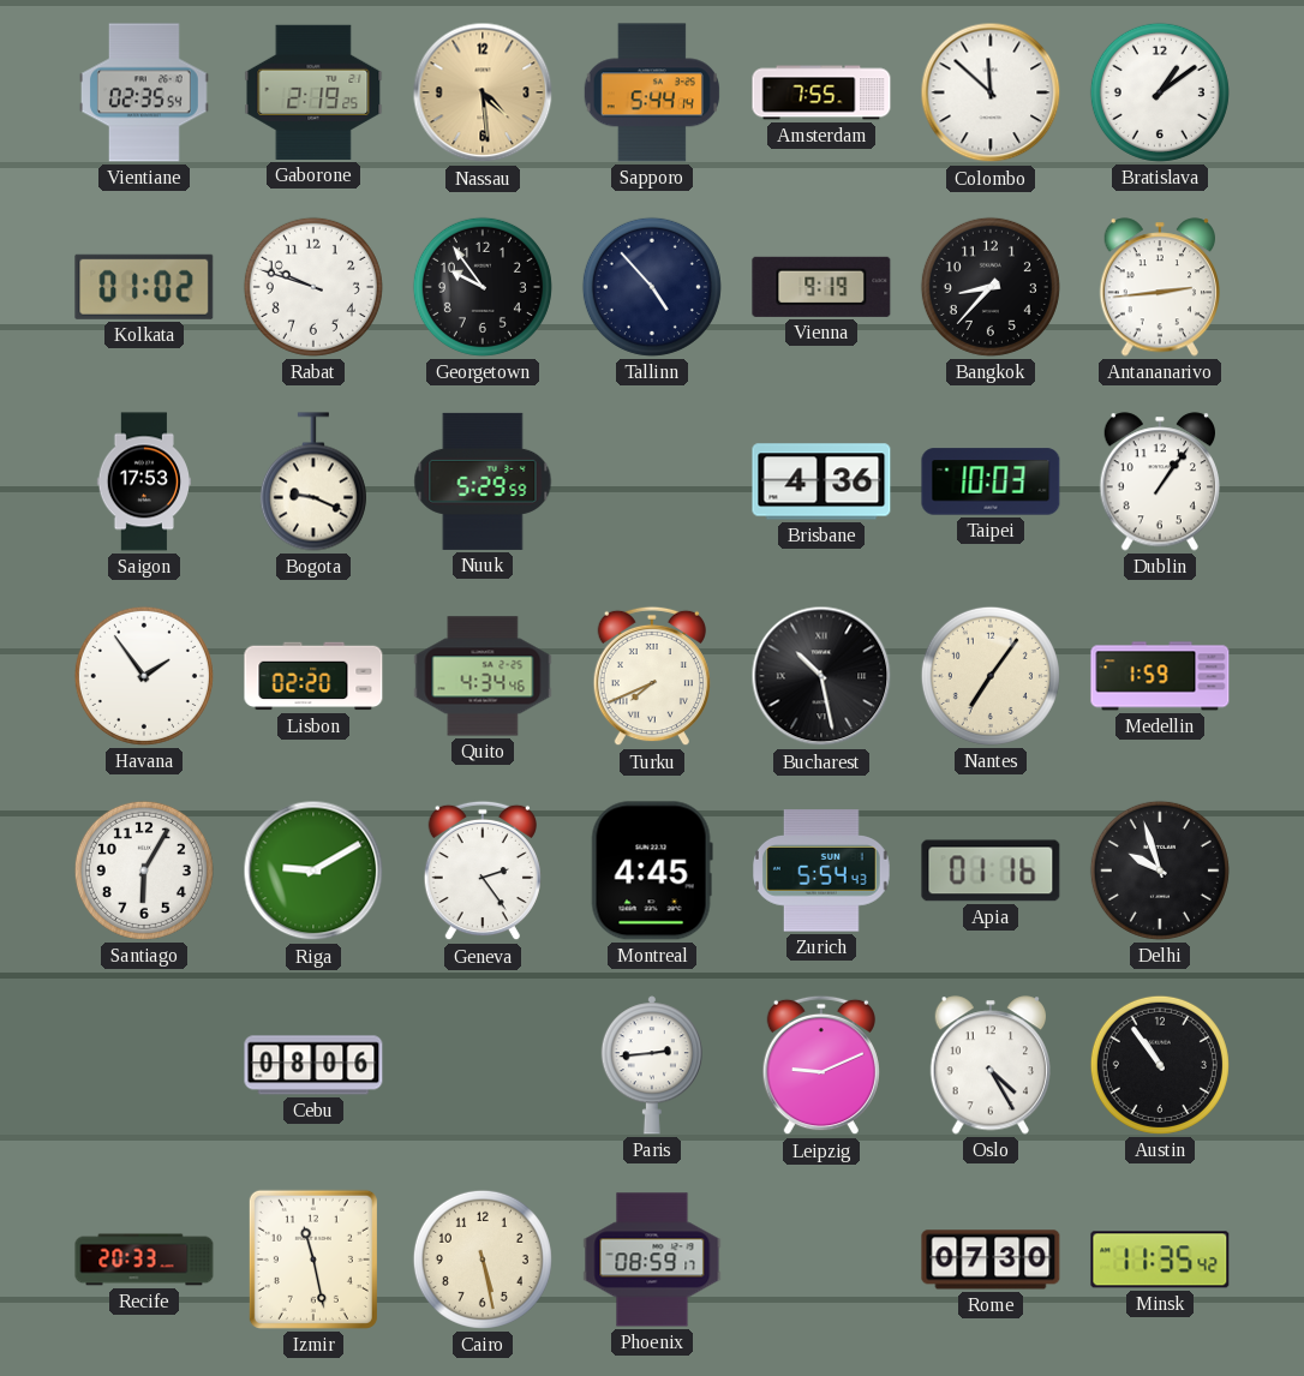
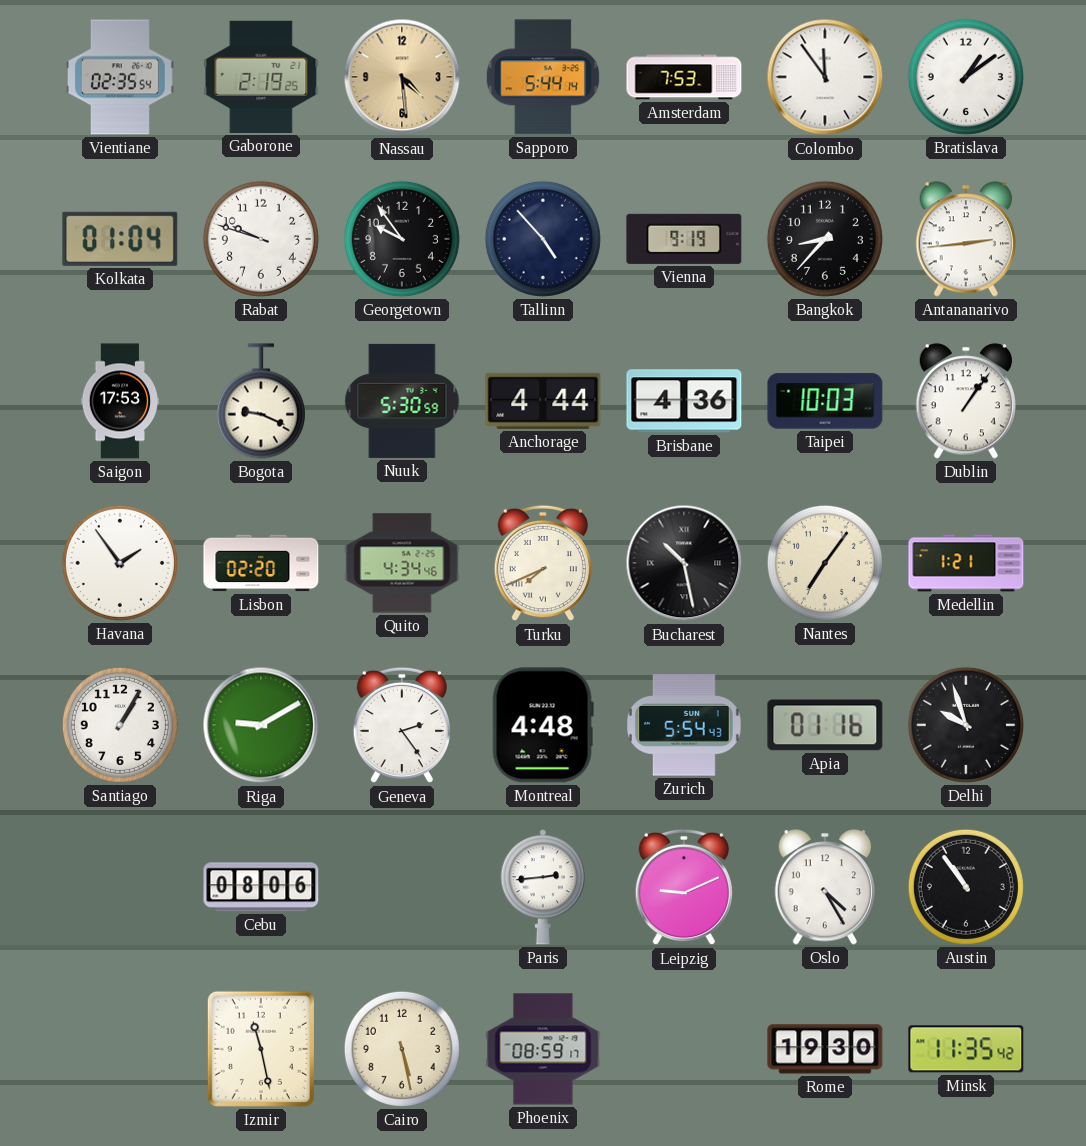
Amsterdam: 7:55 -> 7:53 (684, 77)
Colombo: 11:52 -> 11:54 (825, 77)
Kolkata: 01:02 -> 01:04 (120, 239)
Nuuk: 5:29 -> 5:30 (402, 401)
Anchorage: none -> 4:44 (543, 401)
Medellin: 1:59 -> 1:21 (966, 563)
Santiago: 6:05 -> 1:05 (120, 725)
Montreal: 4:45 -> 4:48 (543, 725)
Recife: 20:33 -> none (144, 1260)
Rome: 07:30 -> 19:30 (825, 1049)
